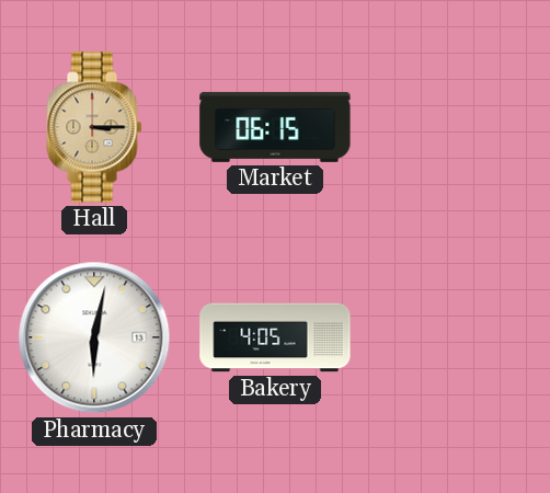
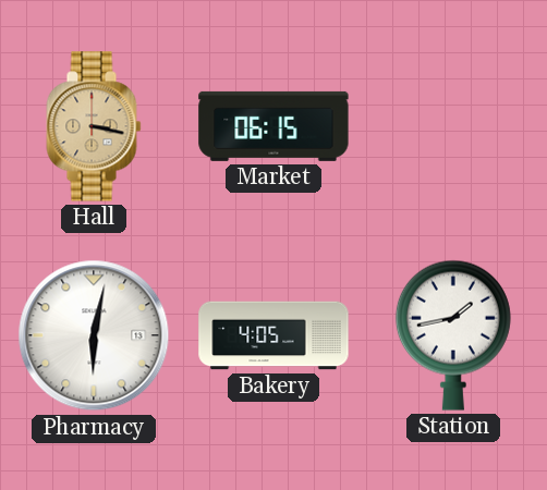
Hall: 3:15 -> 3:17 (94, 126)
Station: none -> 1:43 (453, 335)
